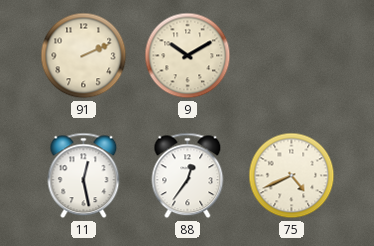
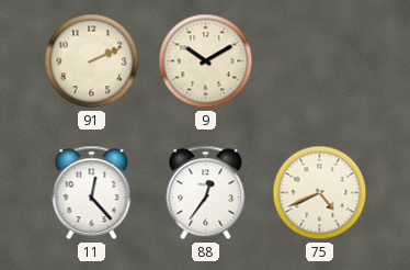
11: 12:28 -> 12:23 (92, 193)
